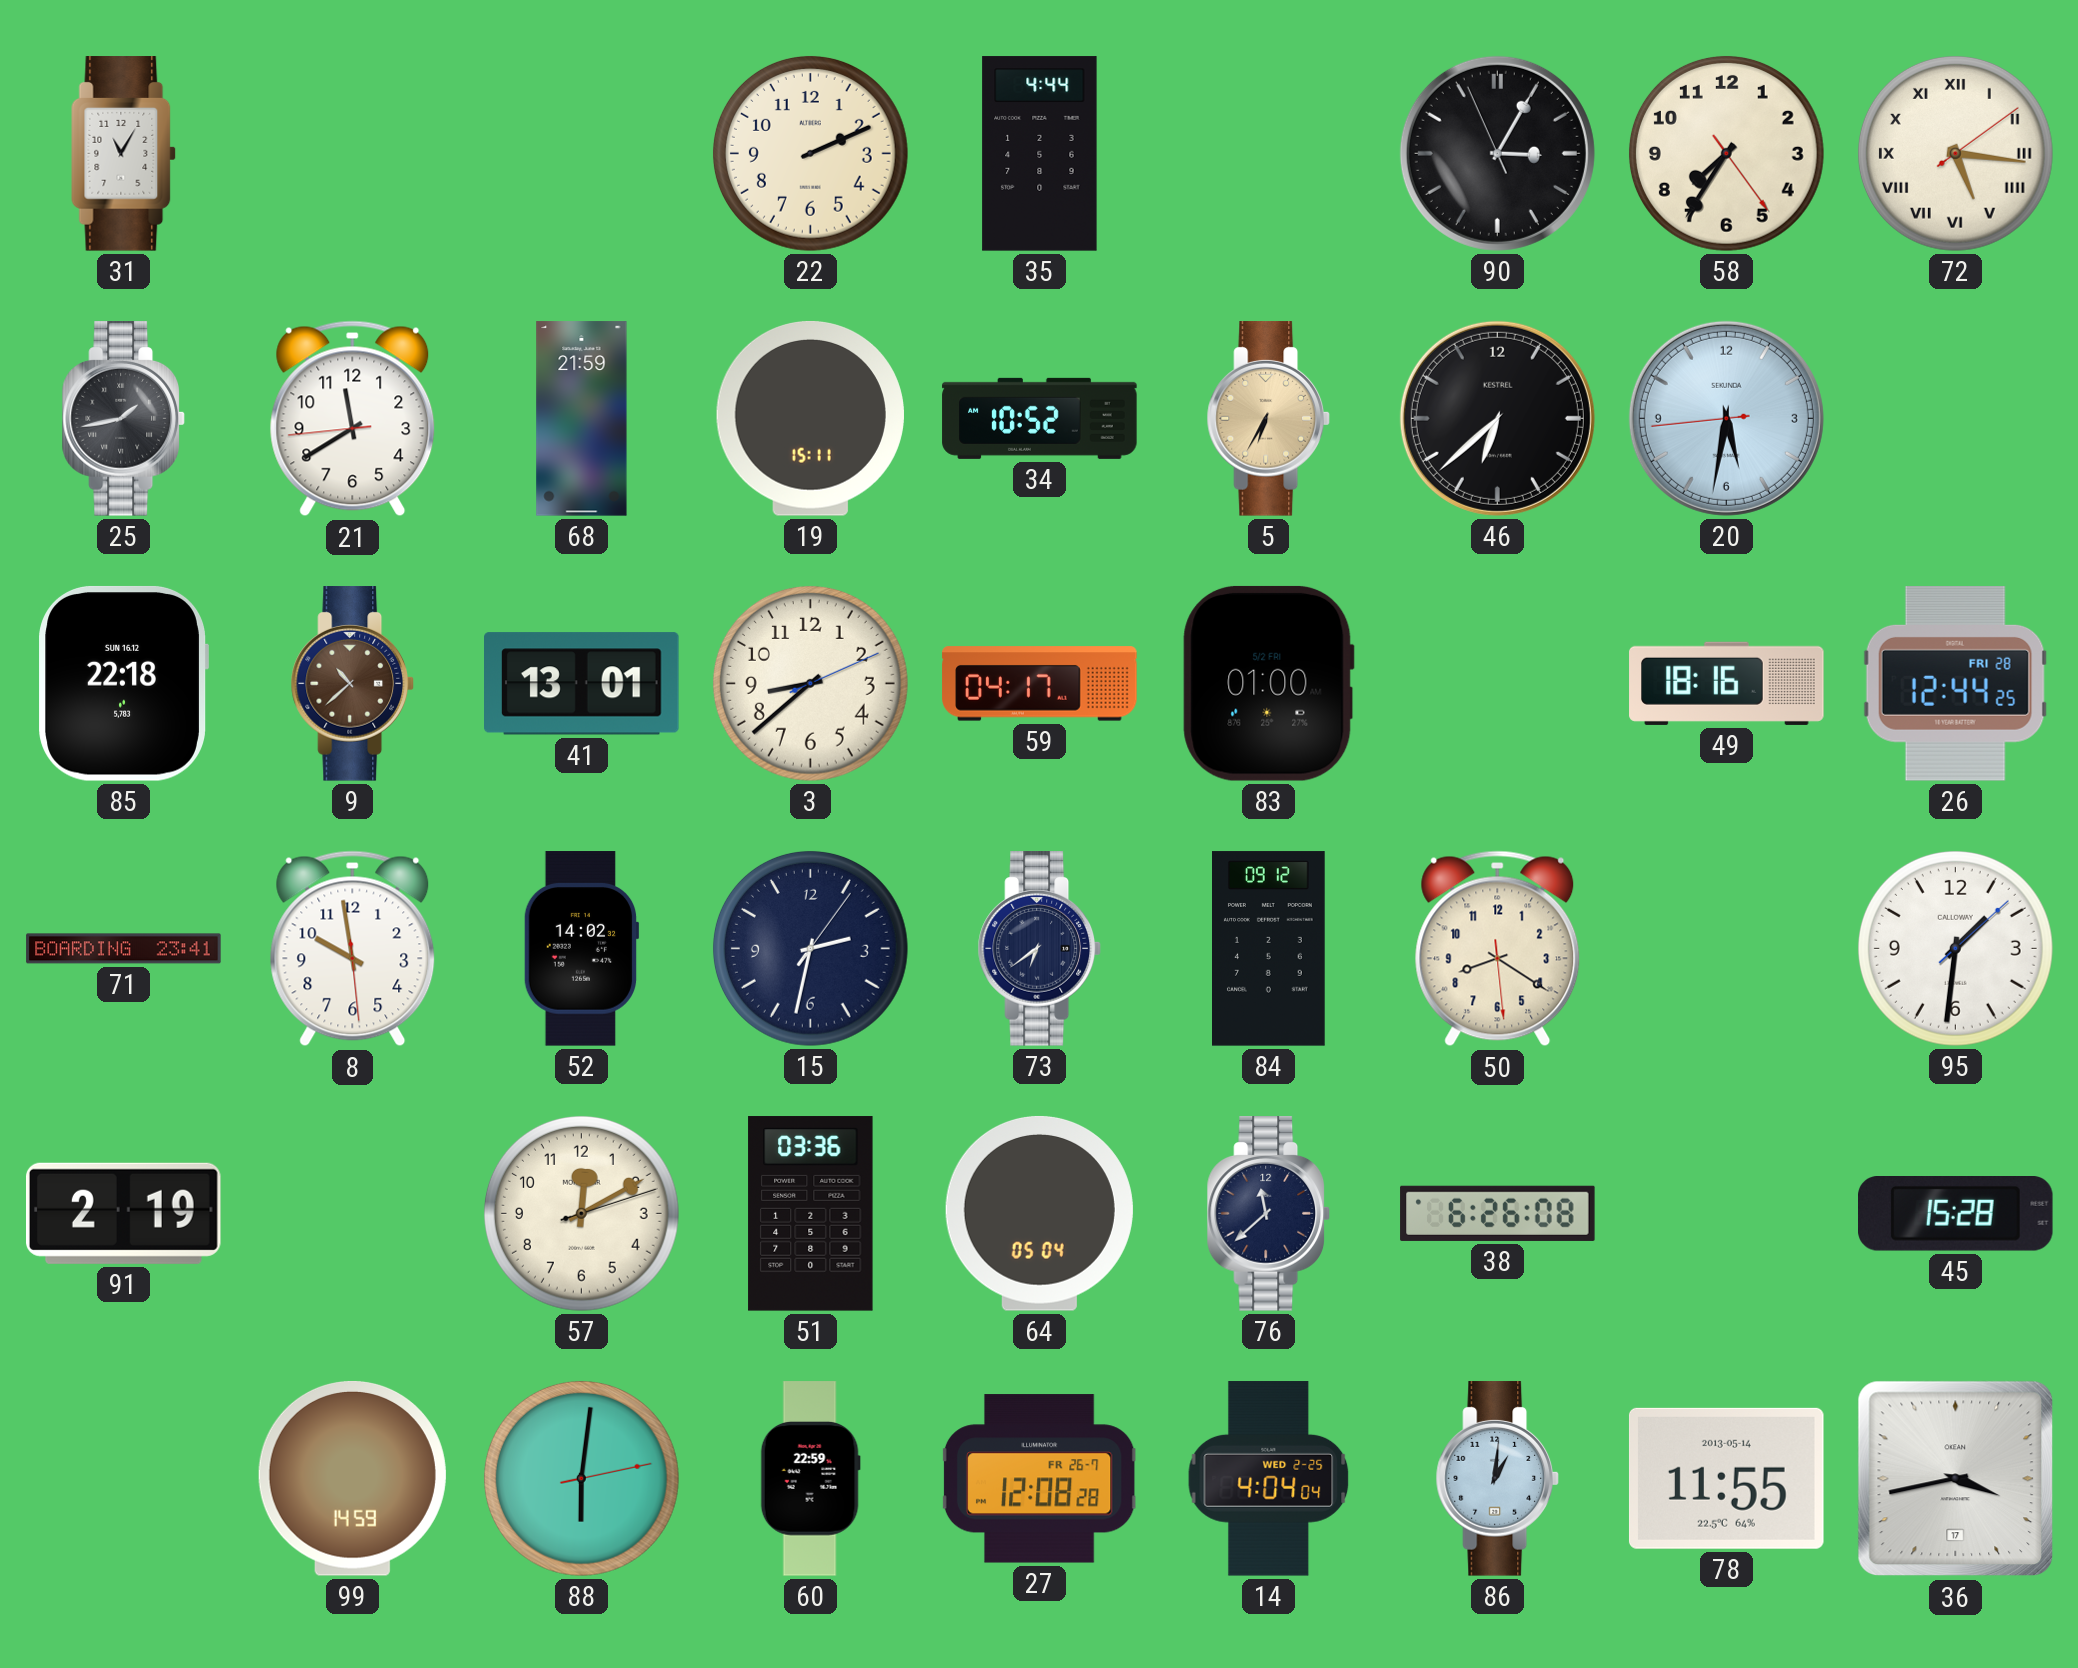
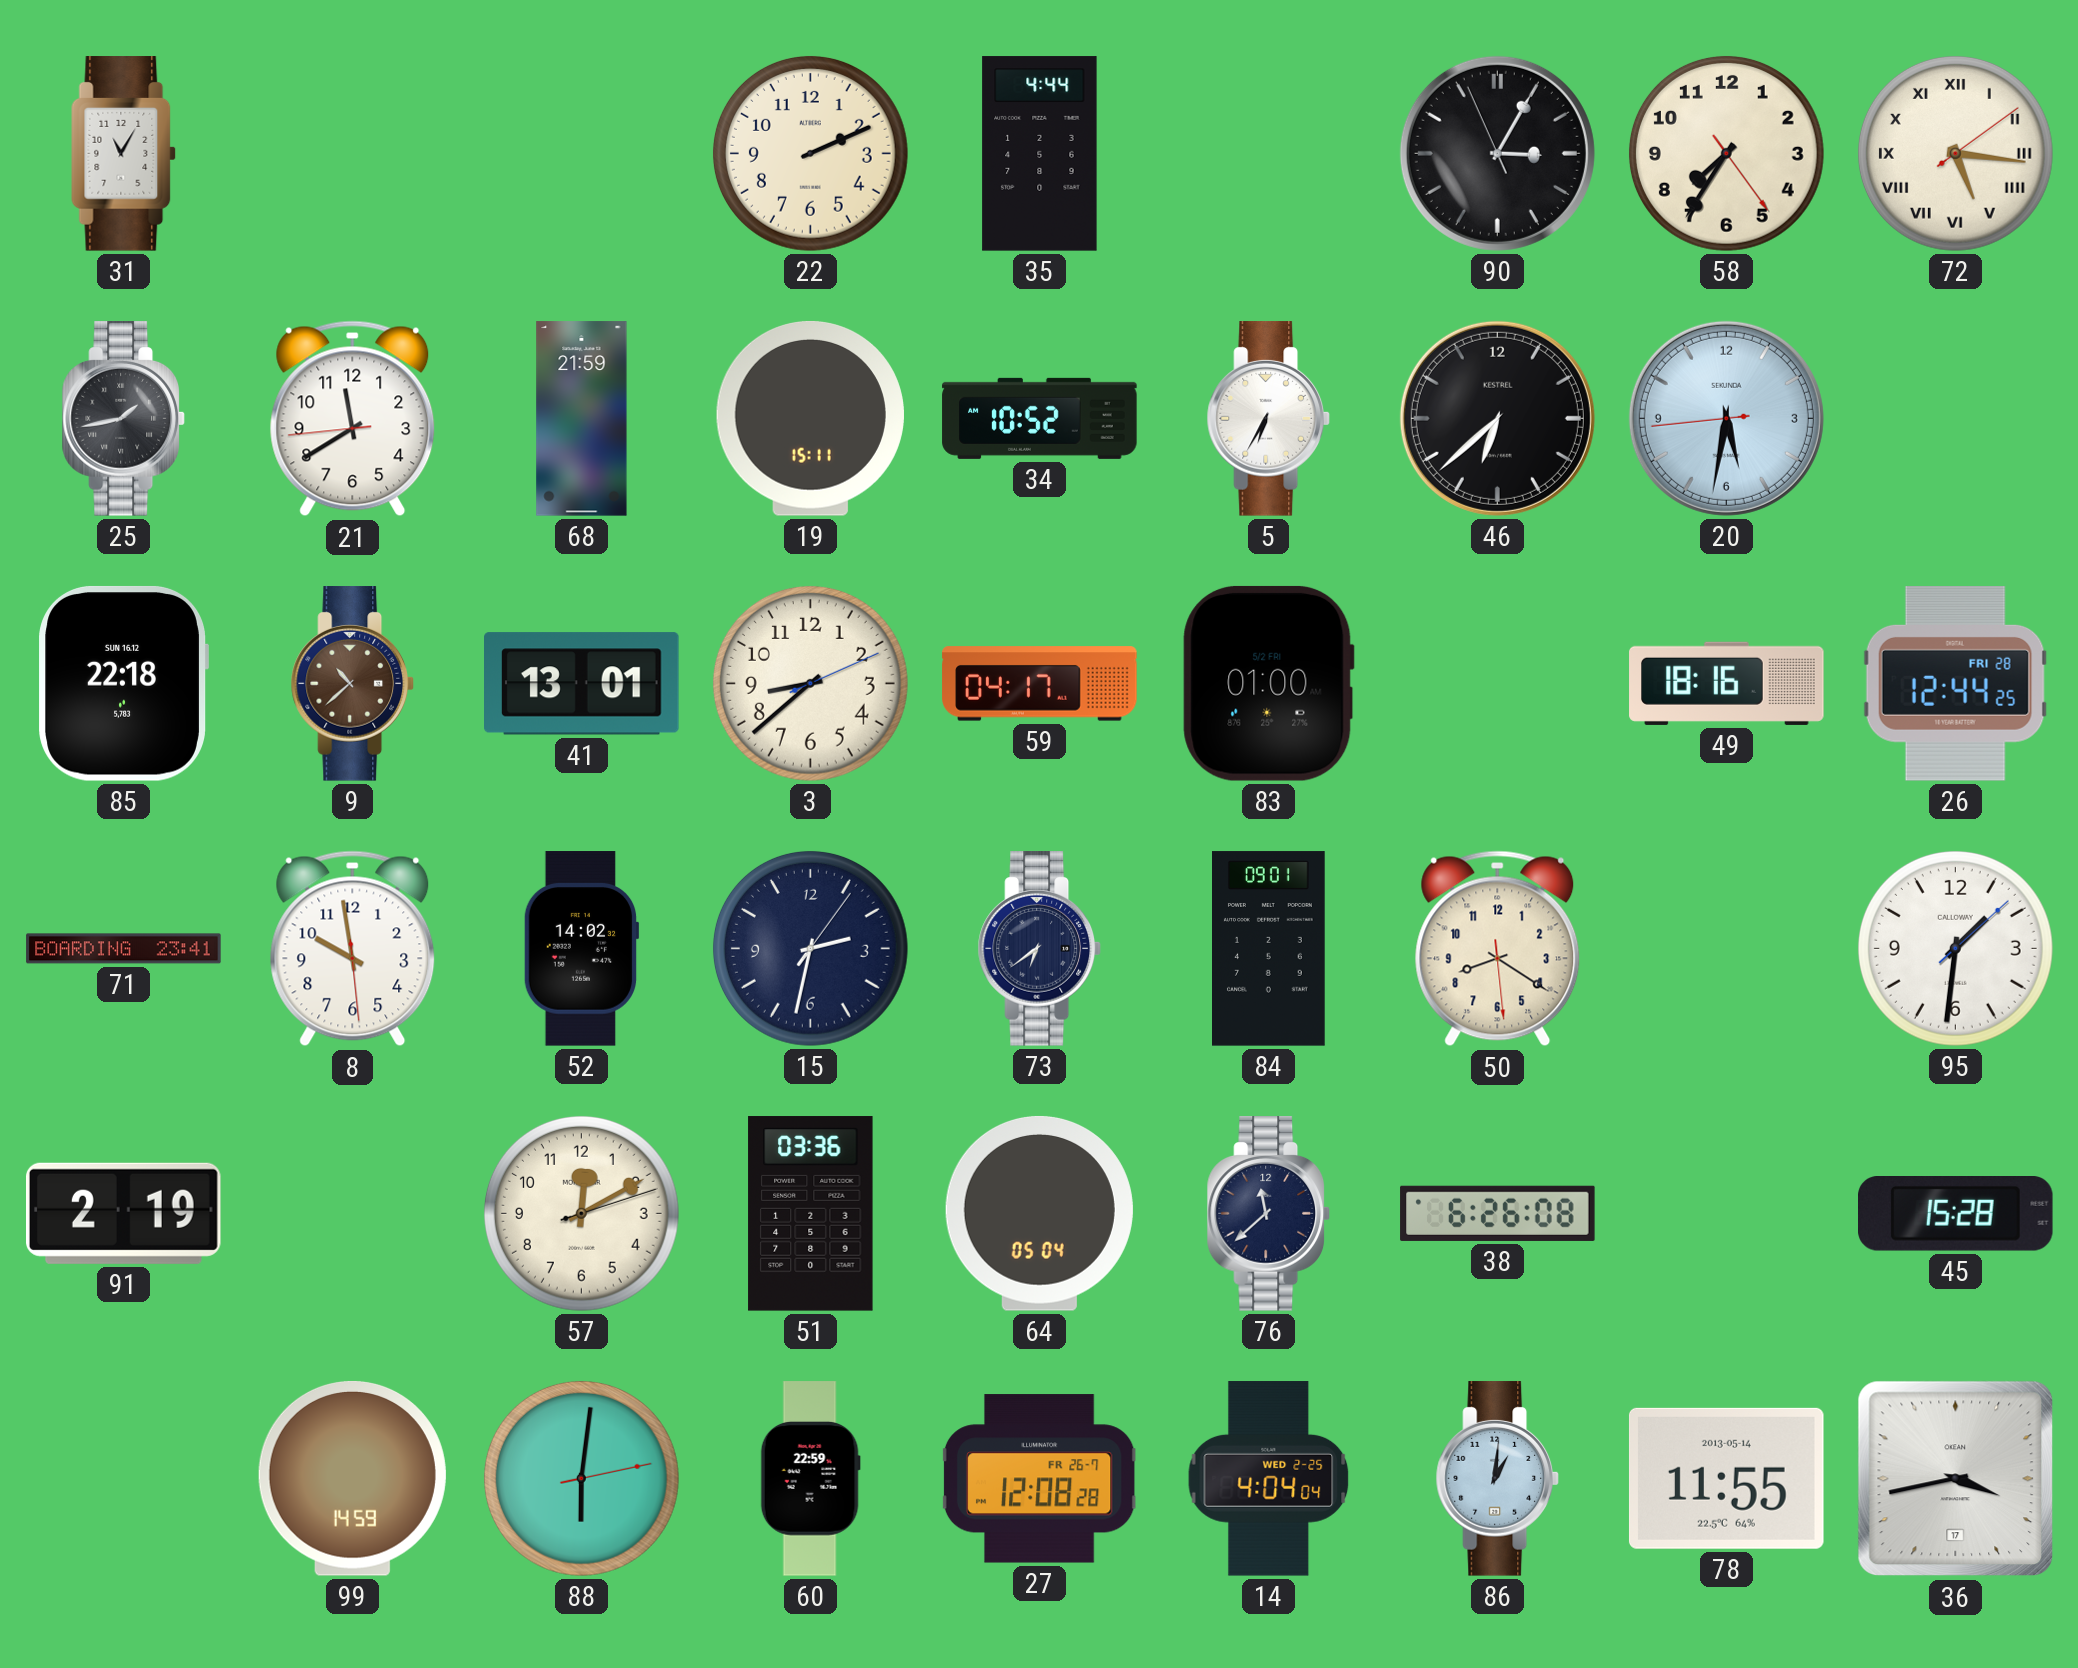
5 dial: champagne -> white (1268, 419)
84: 09:12 -> 09:01 (1269, 949)
